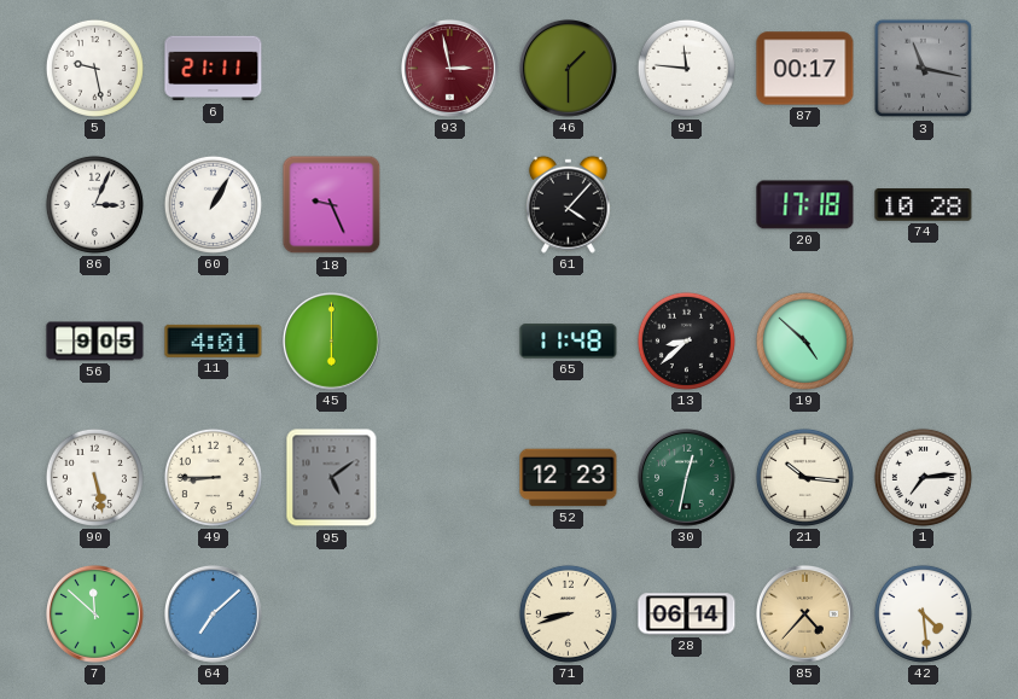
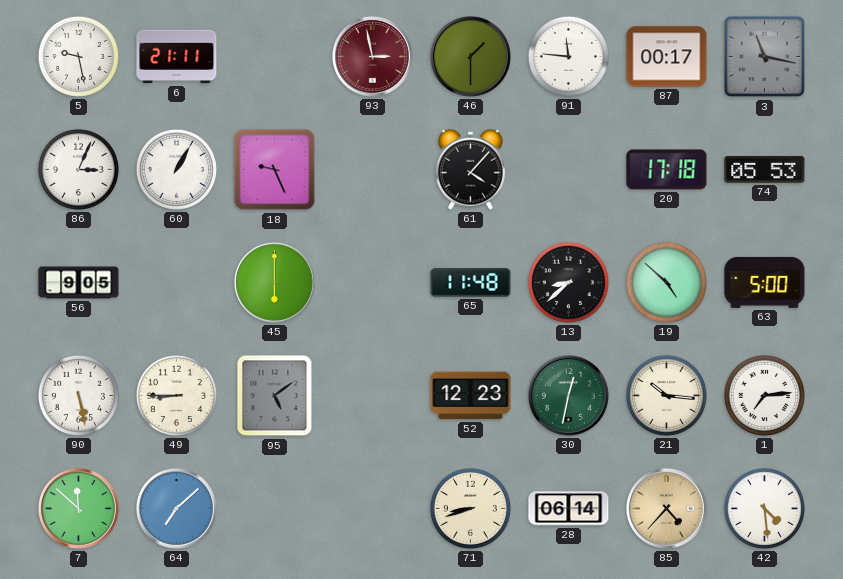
74: 10:28 -> 05:53 (765, 170)
11: 4:01 -> none (214, 340)
63: none -> 5:00 (765, 282)
